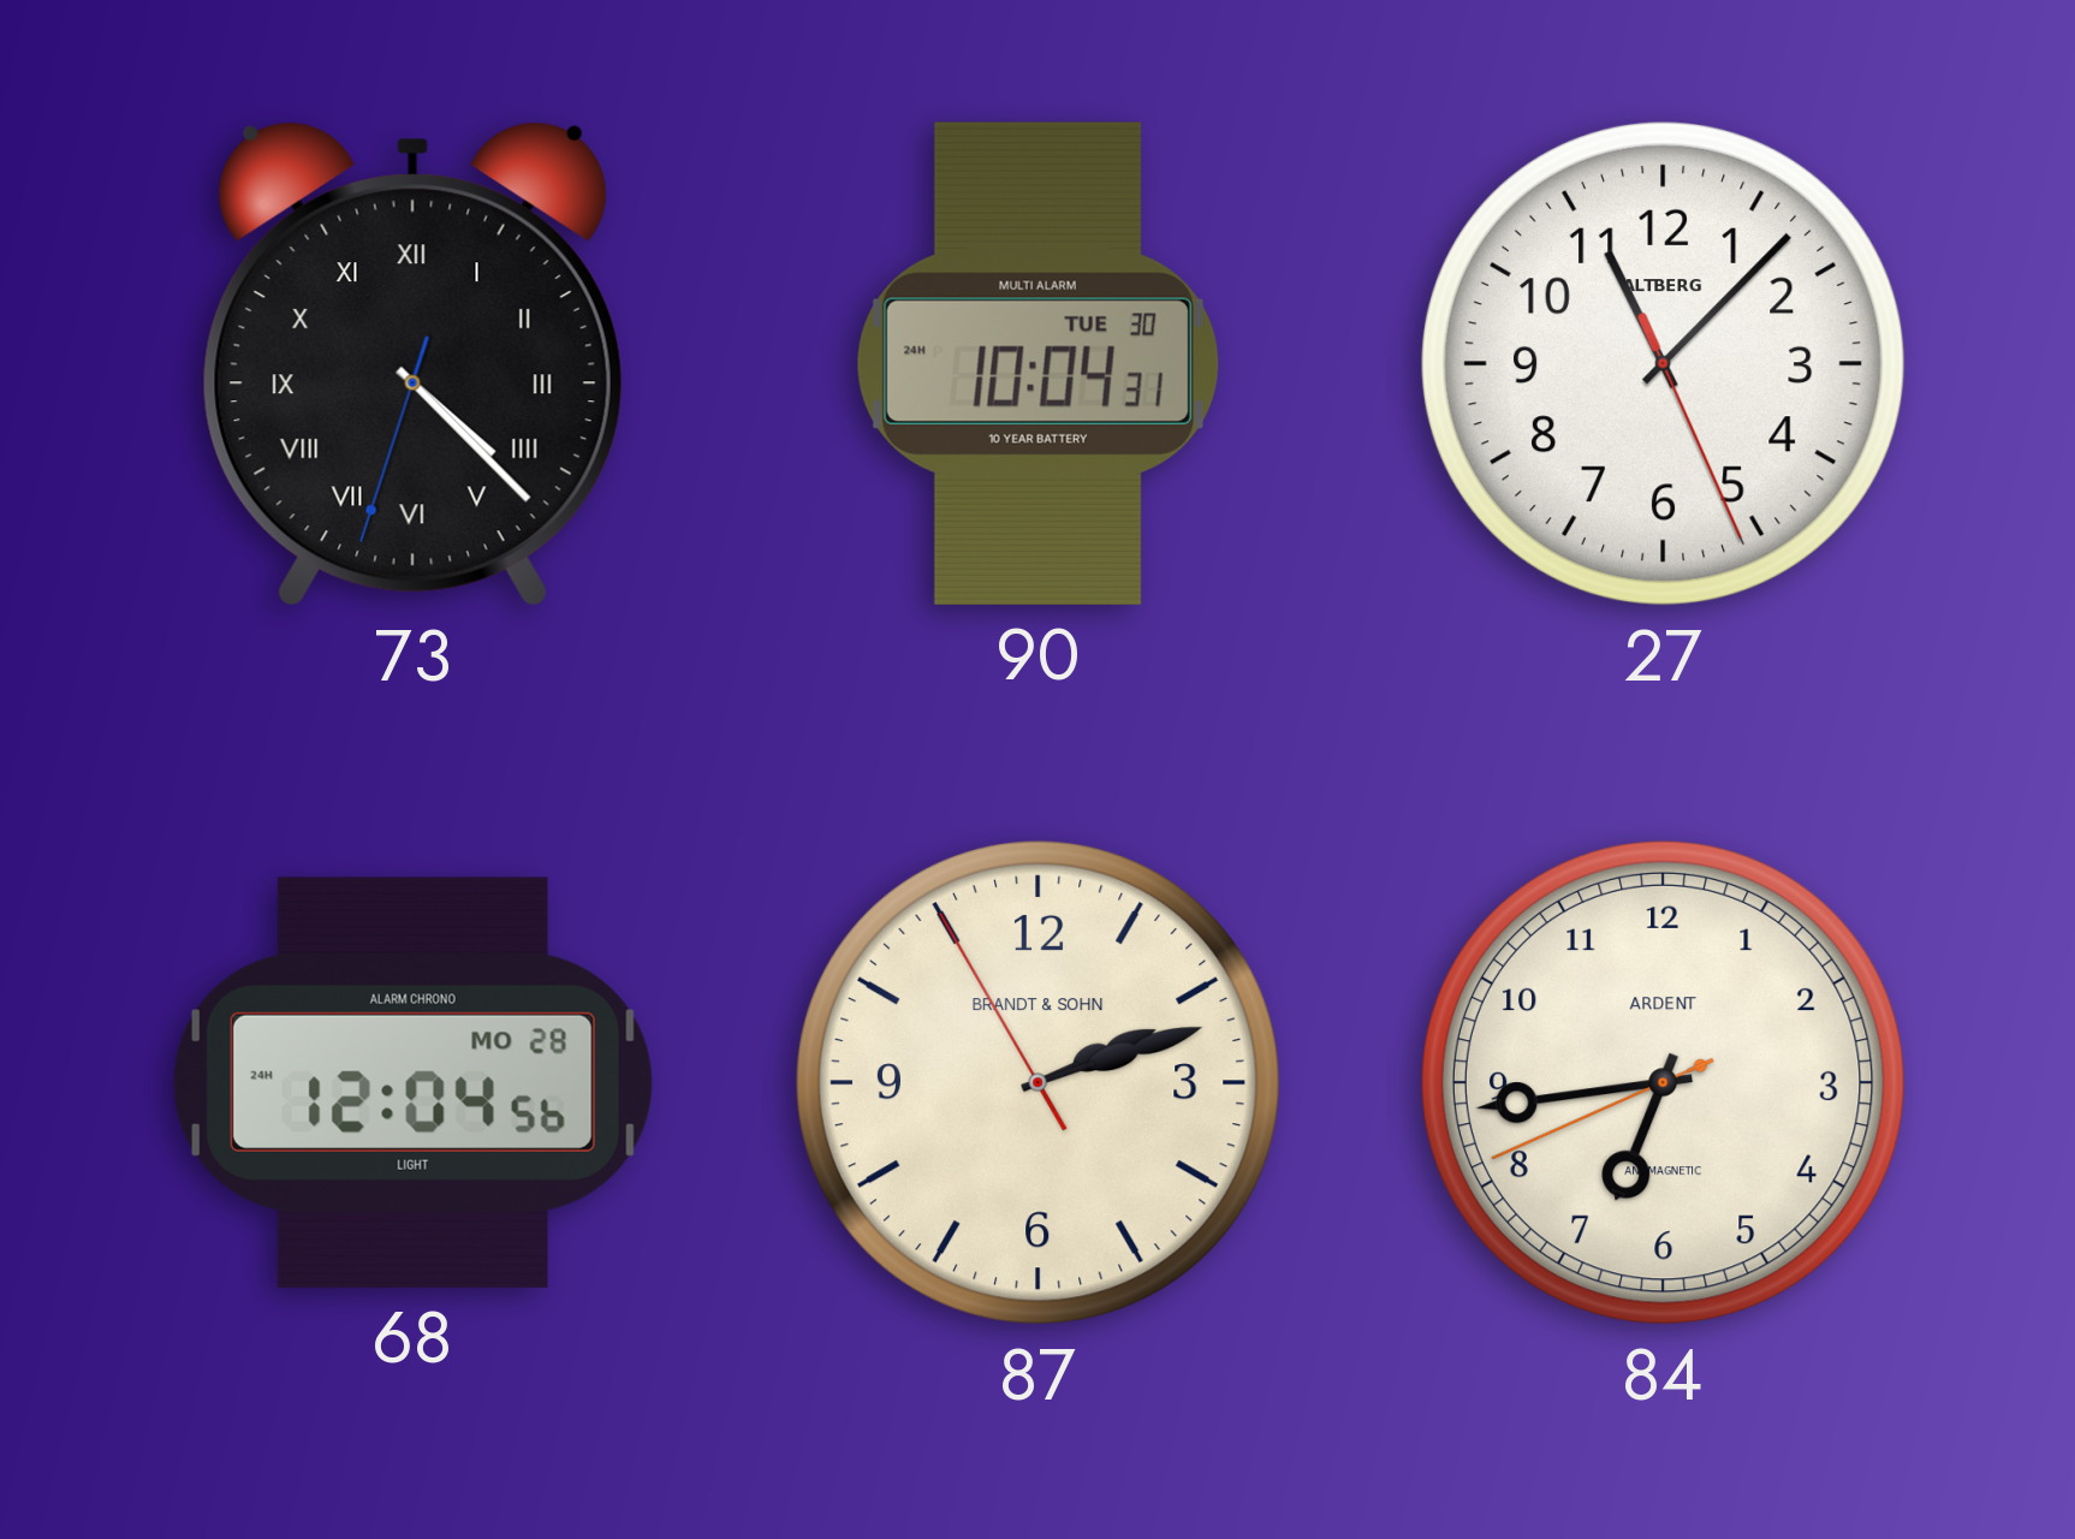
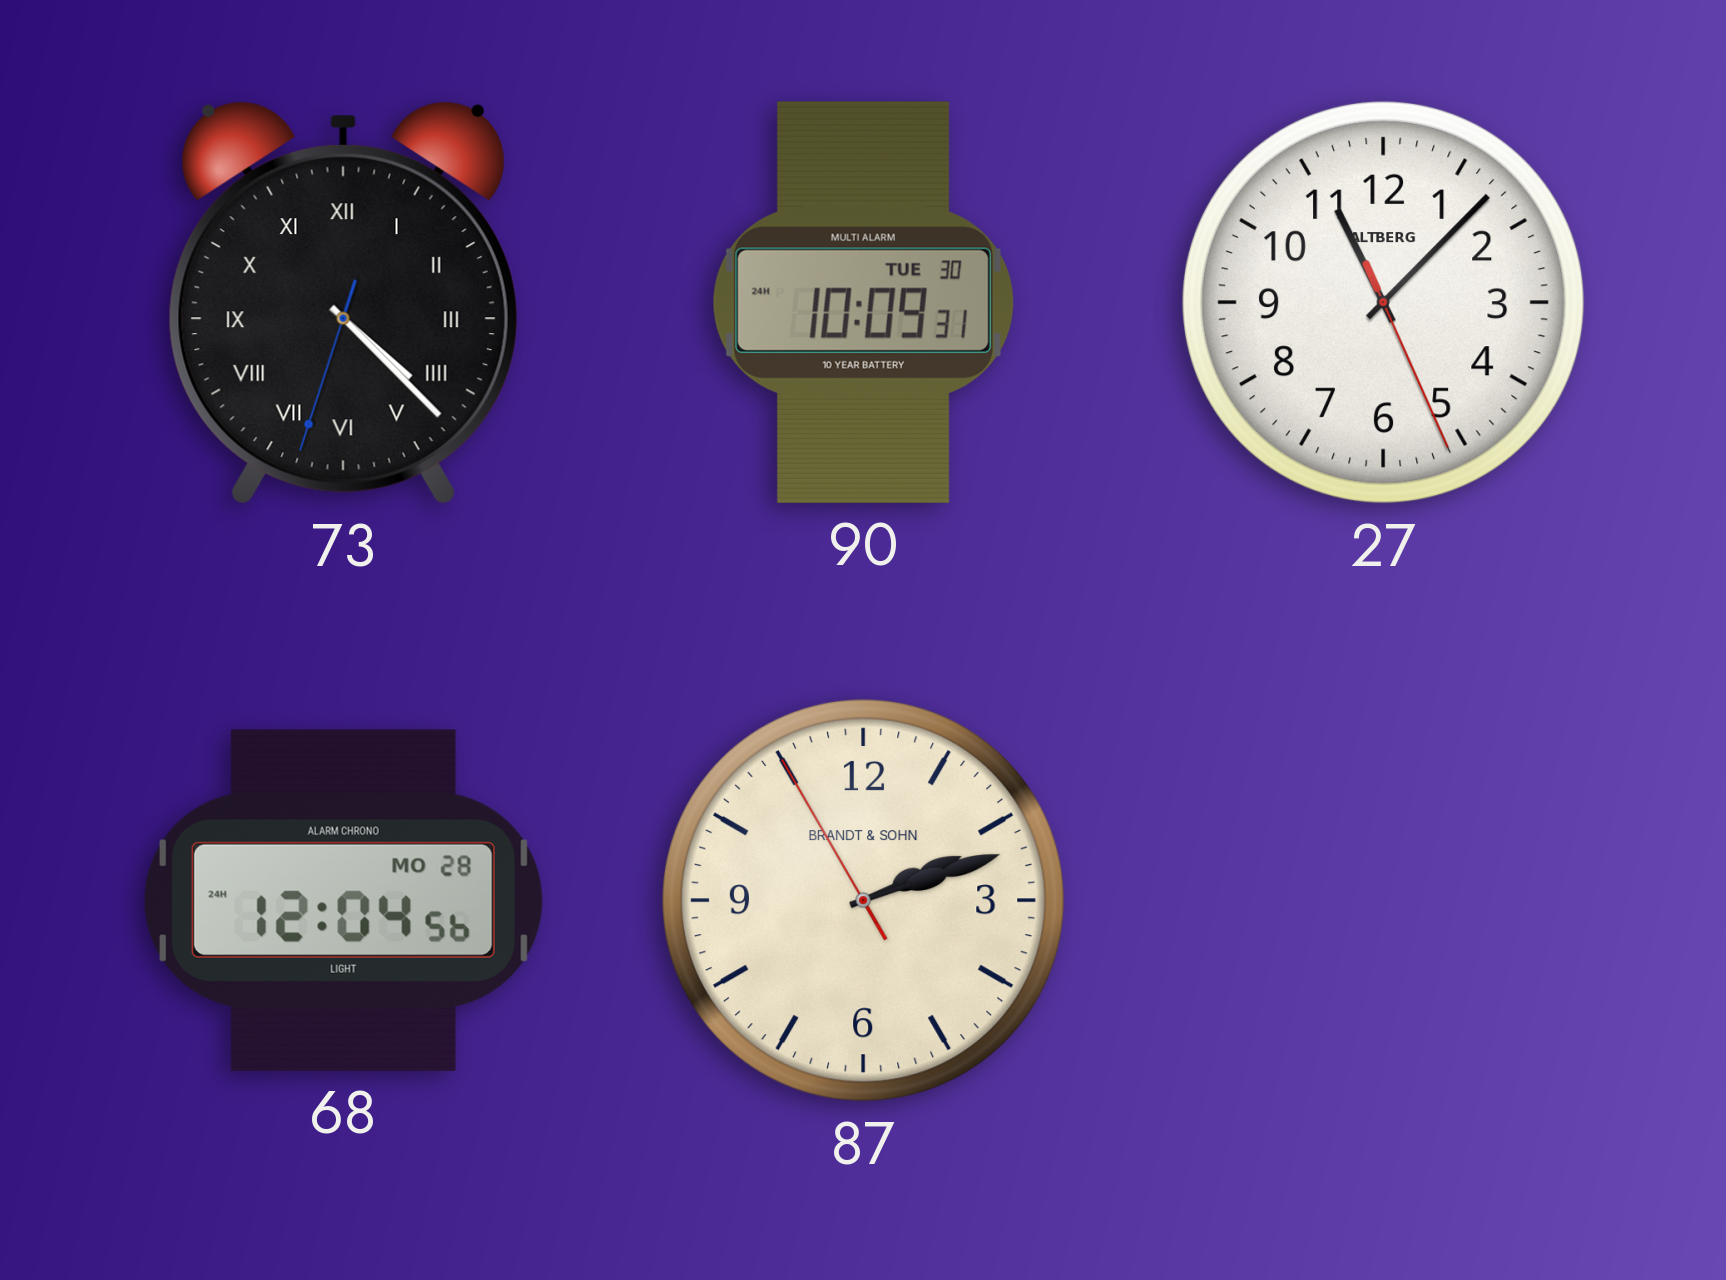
90: 10:04 -> 10:09 (863, 302)
84: 6:43 -> none (1663, 1082)
